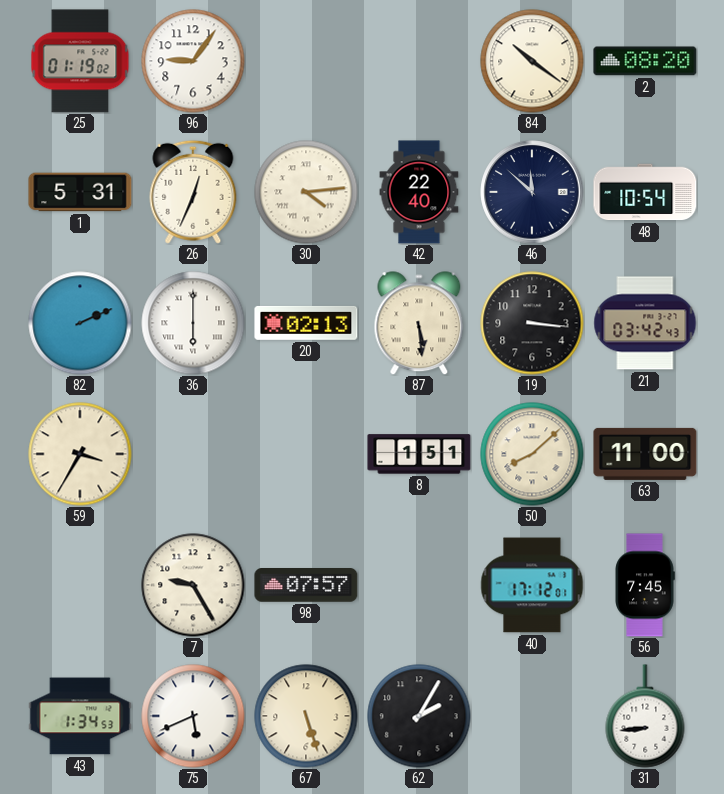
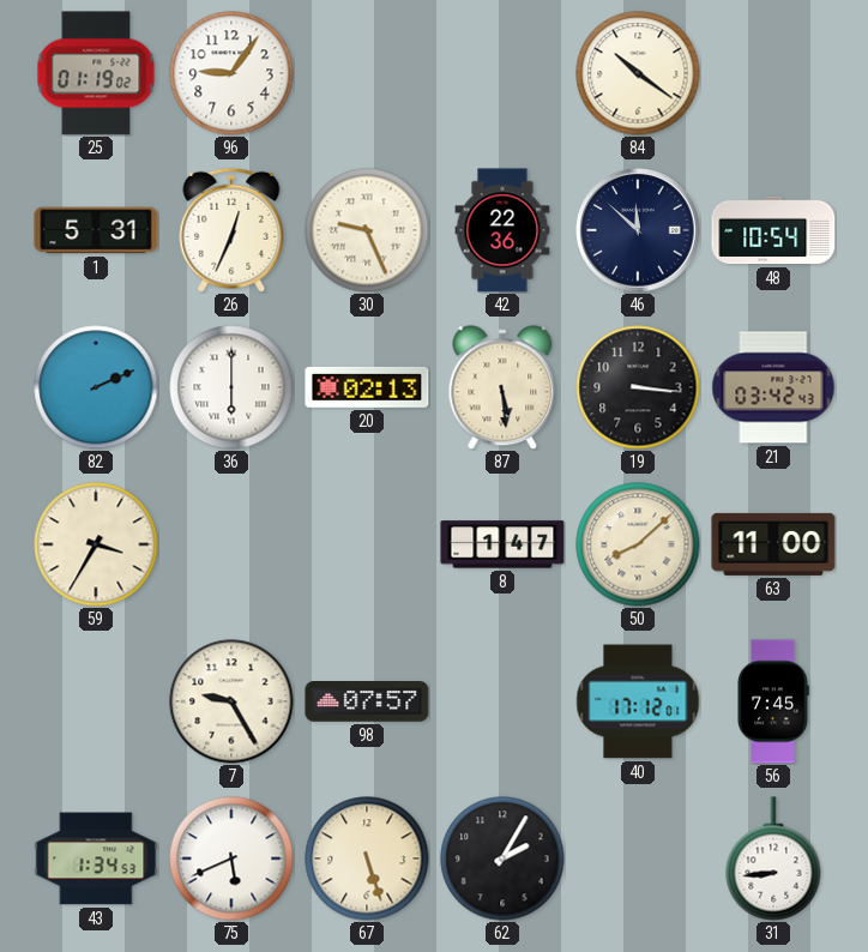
2: 08:20 -> none (645, 61)
30: 4:14 -> 9:26 (367, 230)
42: 22:40 -> 22:36 (502, 230)
8: 1:51 -> 1:47 (502, 544)
